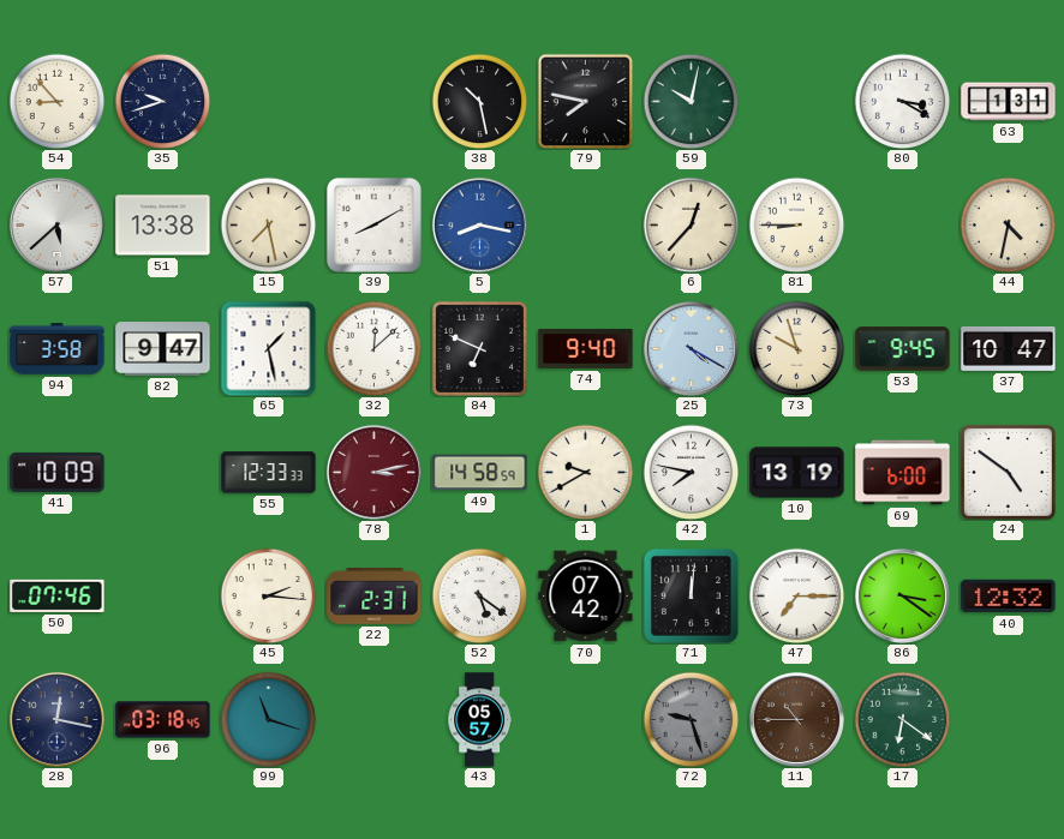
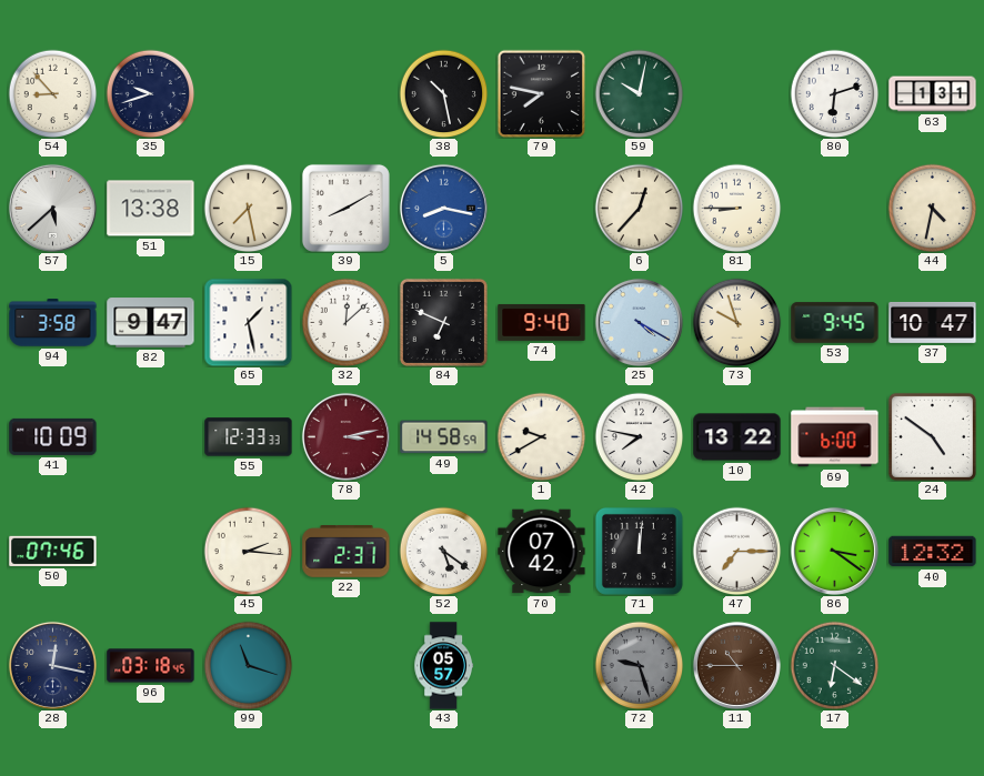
80: 3:20 -> 6:12 (834, 93)
10: 13:19 -> 13:22 (737, 437)
